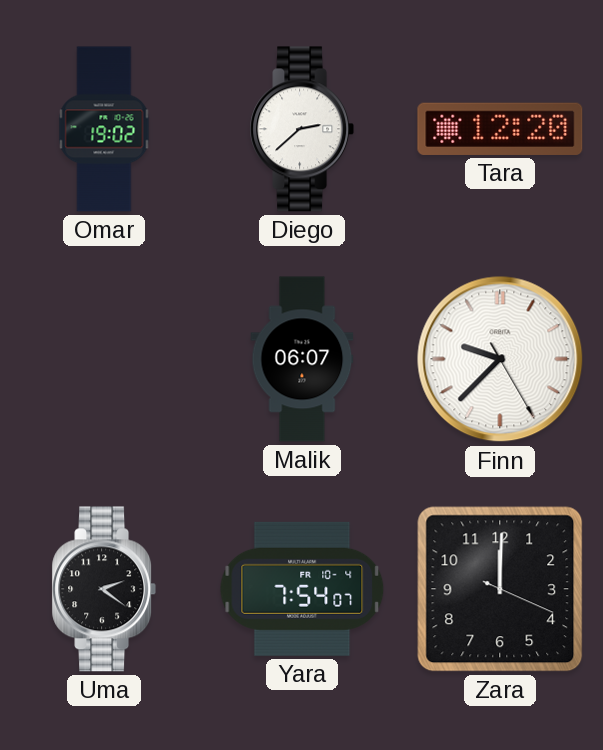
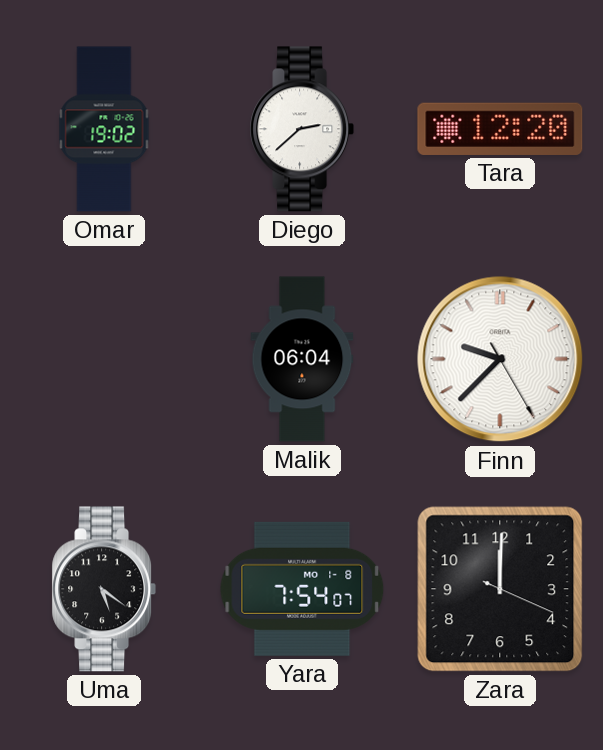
Malik: 06:07 -> 06:04 (302, 359)
Uma: 2:21 -> 5:21 (104, 589)
Yara date: FR 10-4 -> MO 1-8 (302, 589)
